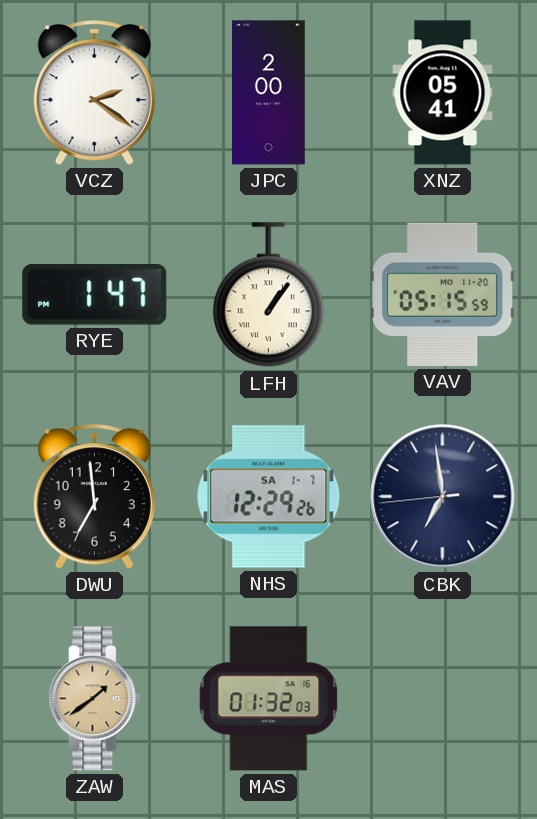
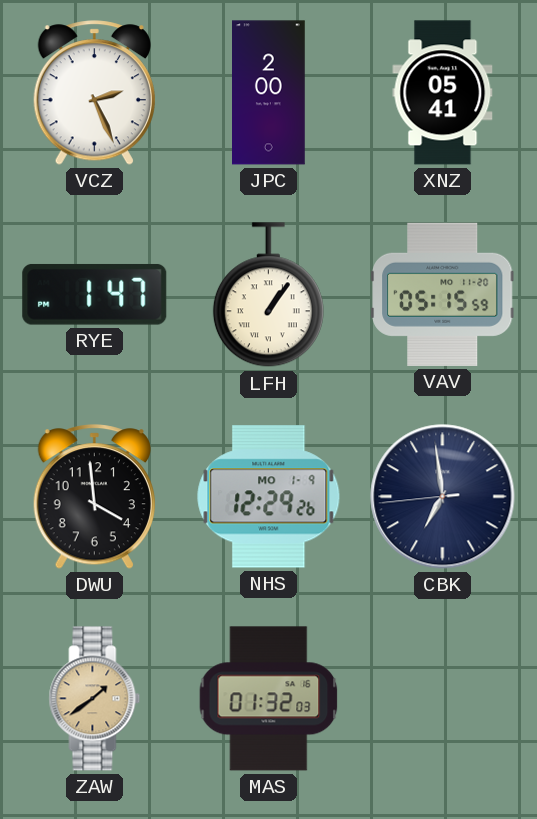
VCZ: 2:21 -> 2:26 (94, 93)
DWU: 6:59 -> 3:59 (94, 497)
NHS date: SA 1-7 -> MO 1-9 (269, 497)
